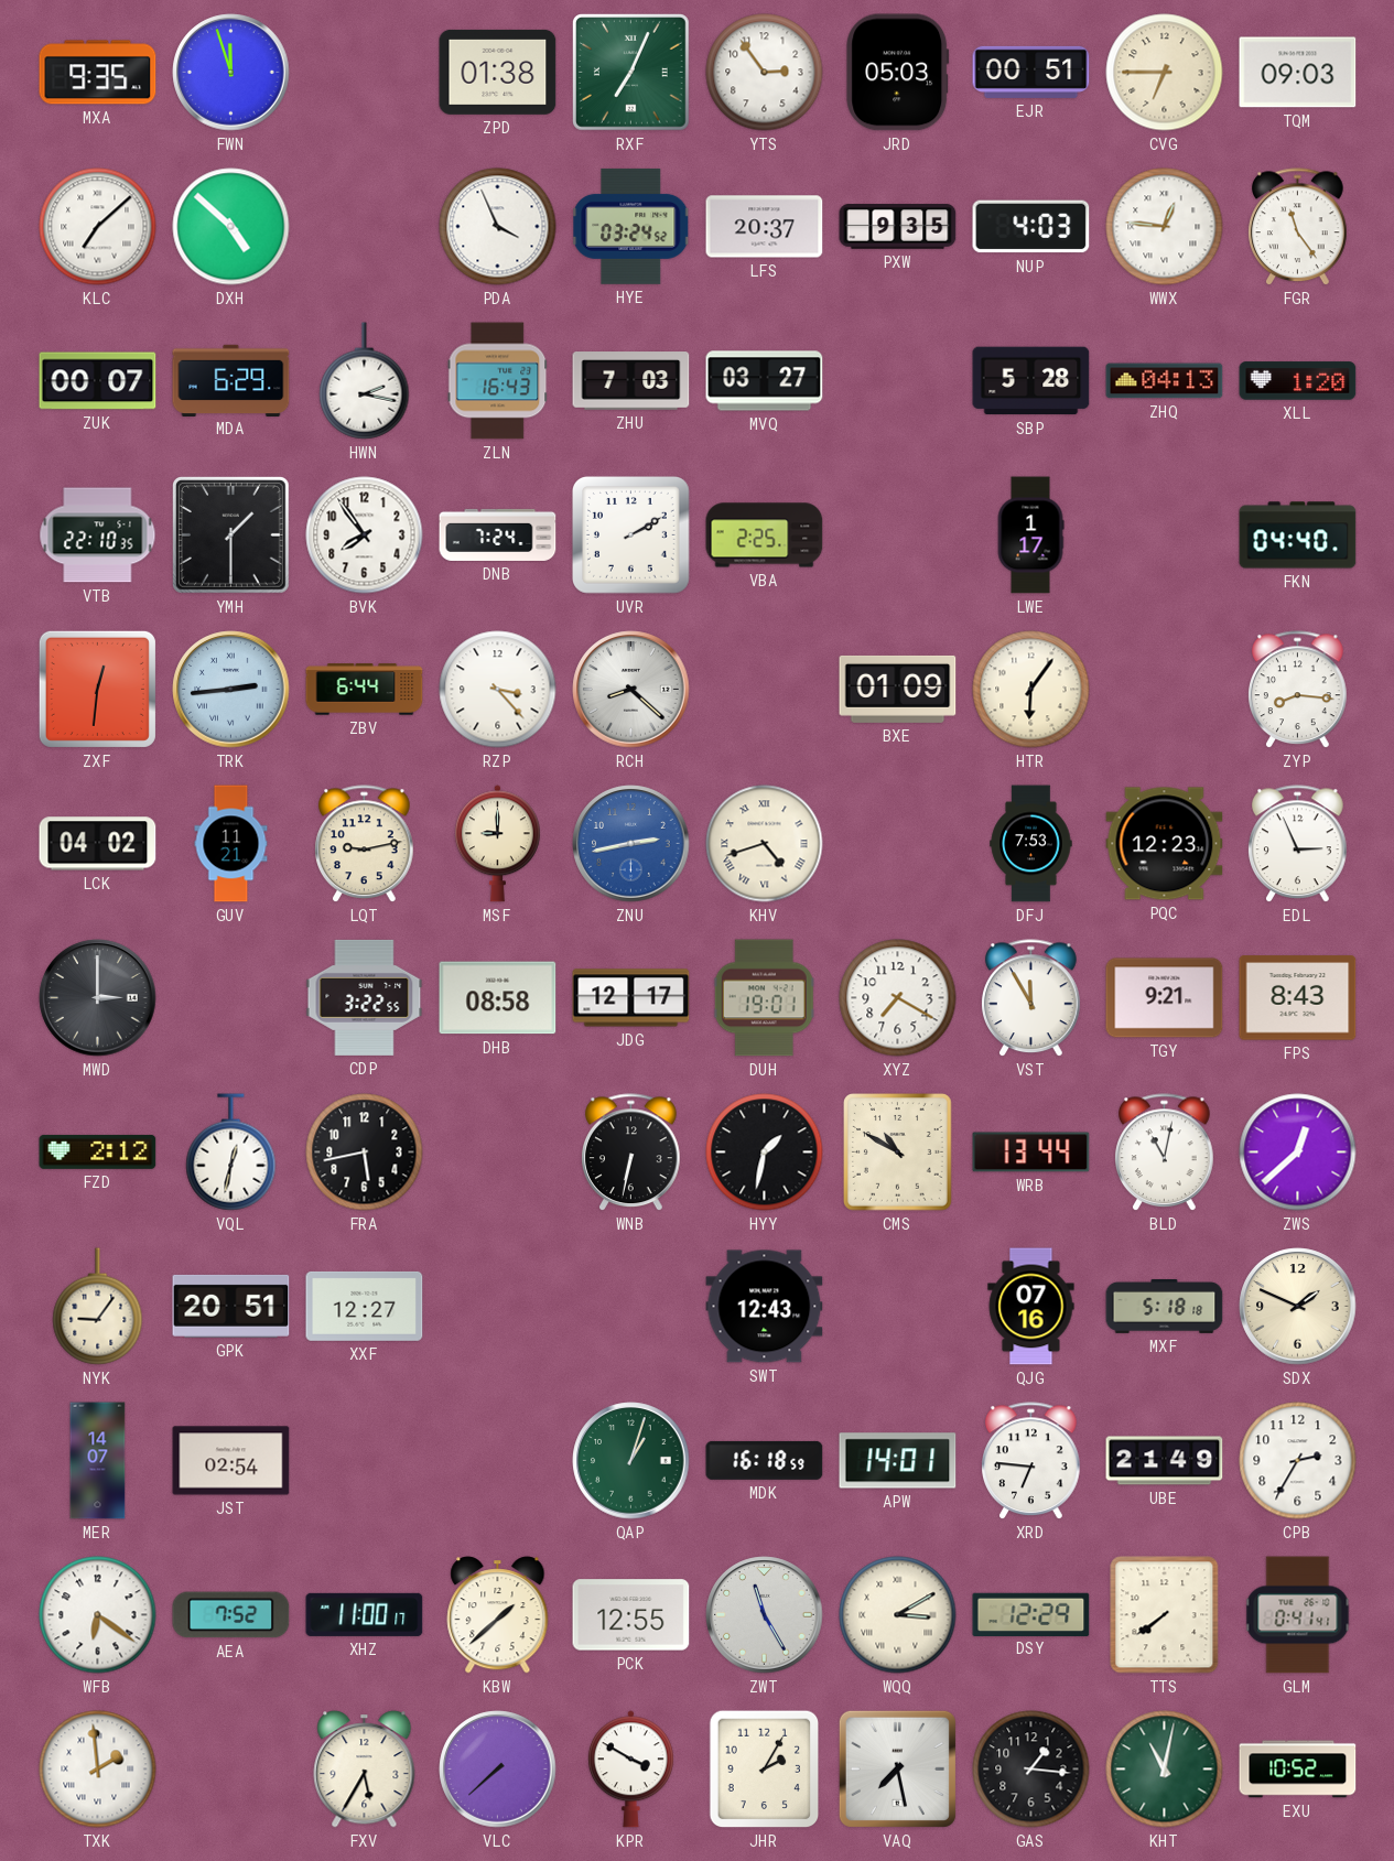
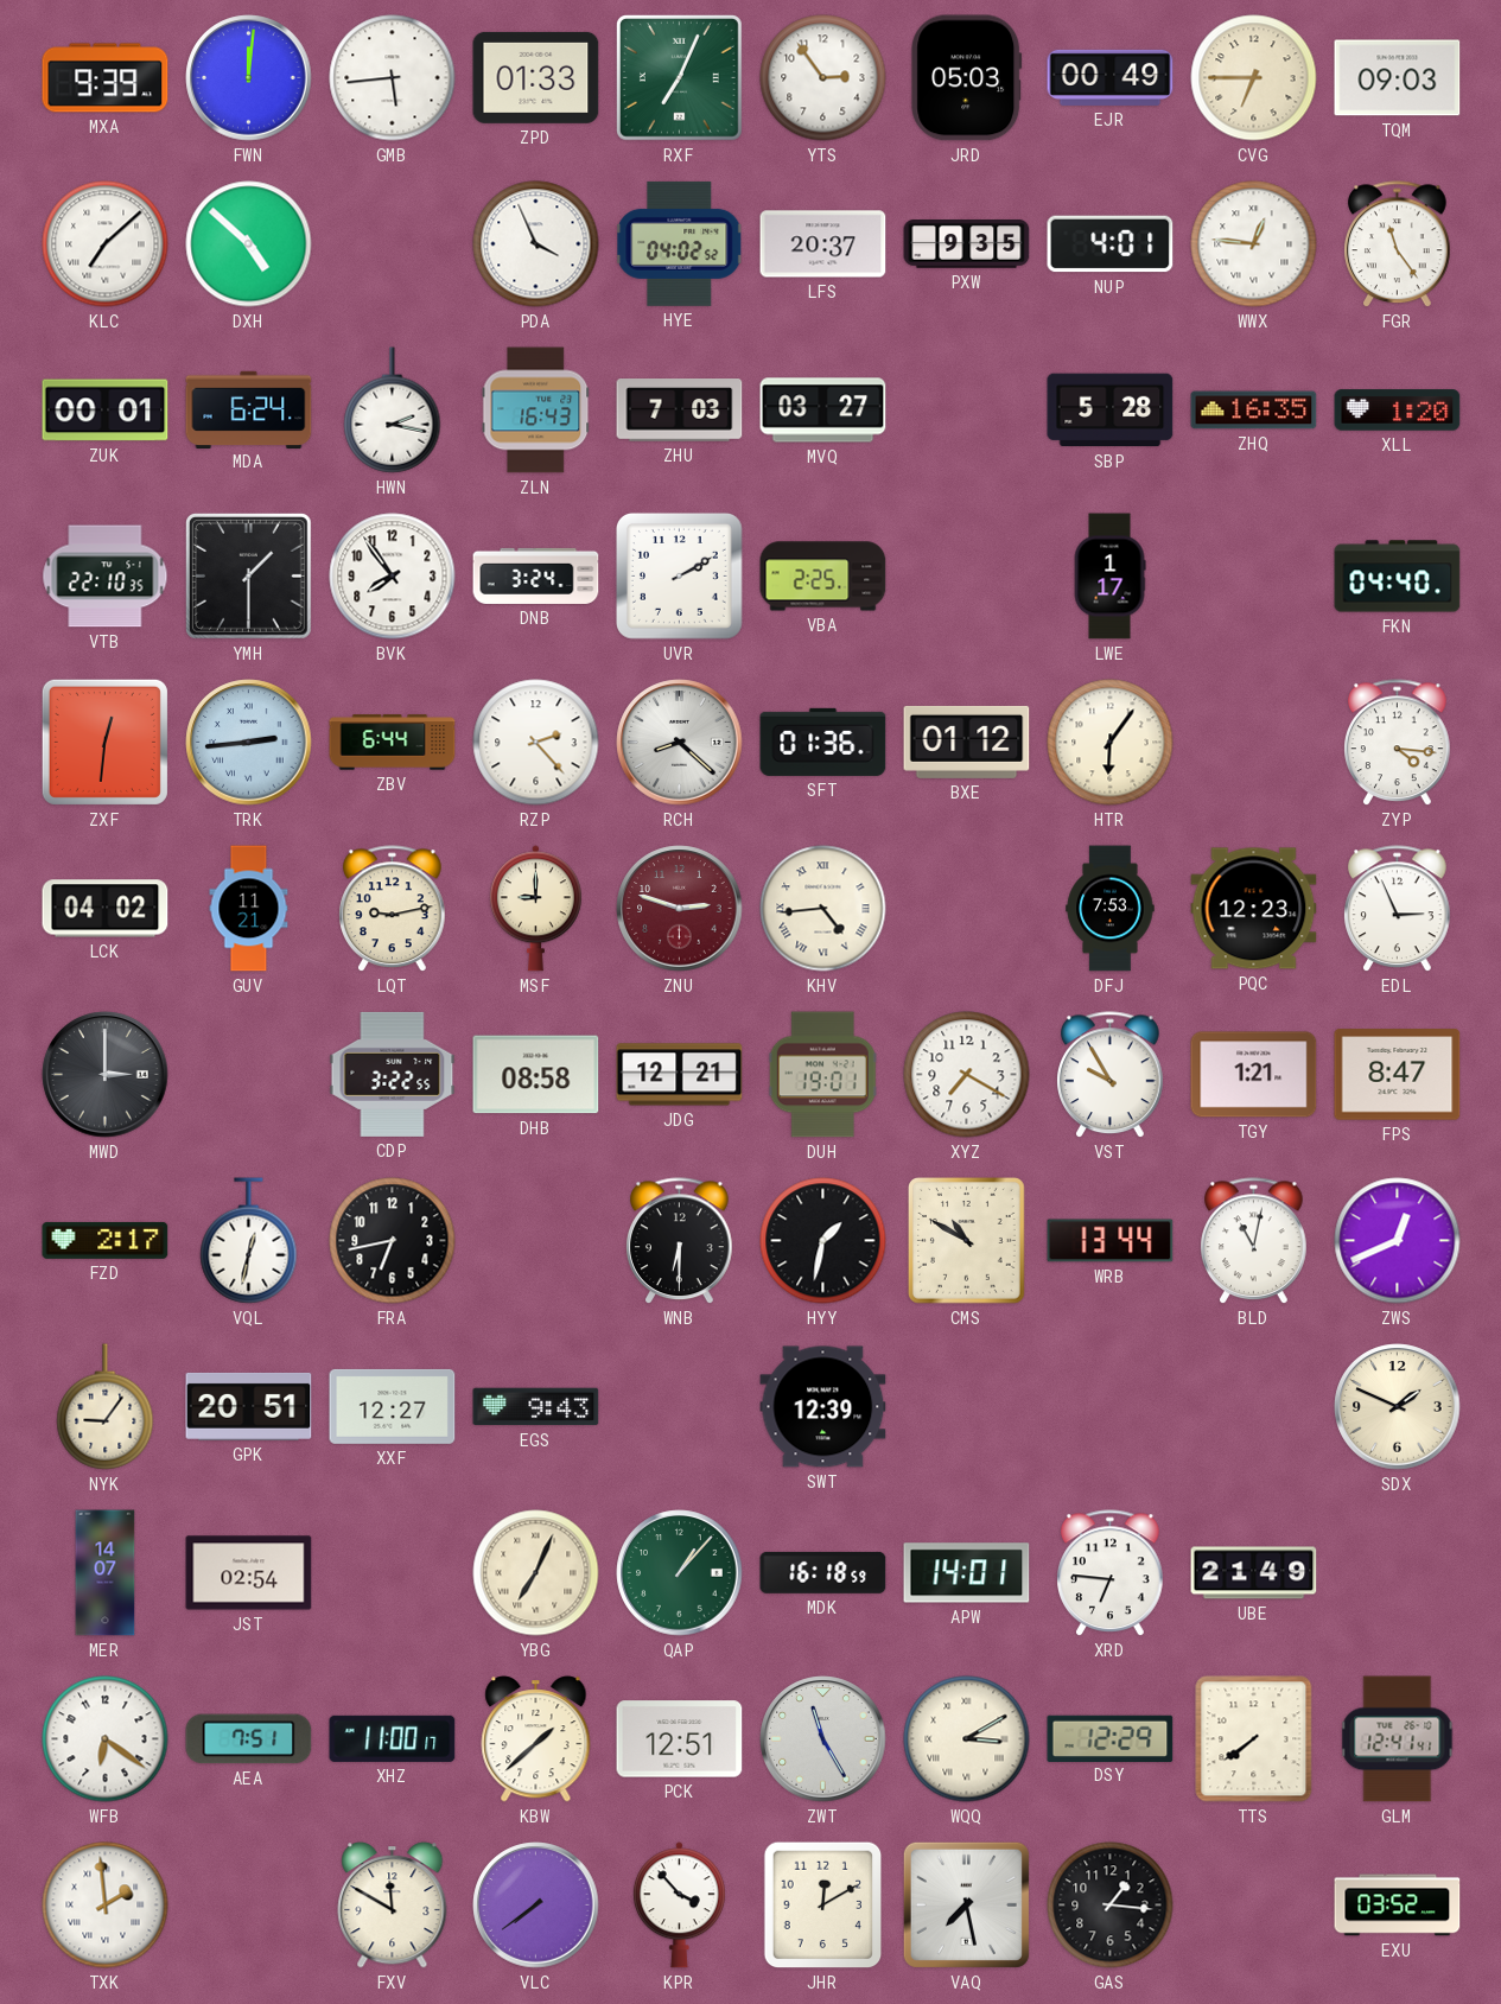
MXA: 9:35 -> 9:39 (106, 78)
FWN: 11:57 -> 12:01 (249, 78)
GMB: none -> 5:44 (393, 78)
ZPD: 01:38 -> 01:33 (536, 77)
EJR: 00:51 -> 00:49 (1111, 77)
HYE: 03:24 -> 04:02 (680, 243)
NUP: 4:03 -> 4:01 (1111, 244)
ZUK: 00:07 -> 00:01 (106, 411)
MDA: 6:29 -> 6:24 (249, 409)
ZHQ: 04:13 -> 16:35 (1254, 411)
DNB: 7:24 -> 3:24 (536, 575)
RZP: 3:23 -> 2:23 (536, 743)
SFT: none -> 01:36 (823, 742)
BXE: 01:09 -> 01:12 (967, 742)
ZYP: 8:16 -> 4:16 (1398, 743)
ZNU: 2:43 -> 2:48 (680, 909)
ZNU dial: blue -> burgundy (680, 909)
KHV: 4:42 -> 4:44 (823, 909)
JDG: 12:17 -> 12:21 (680, 1075)
VST: 11:55 -> 9:55 (1111, 1075)
TGY: 9:21 -> 1:21 (1254, 1075)
FPS: 8:43 -> 8:47 (1398, 1075)
FZD: 2:12 -> 2:17 (106, 1240)
FRA: 5:43 -> 6:43 (393, 1241)
WNB: 6:32 -> 6:30 (680, 1241)
ZWS: 12:38 -> 12:41 (1398, 1241)
EGS: none -> 9:43 (536, 1407)
SWT: 12:43 -> 12:39 (823, 1407)
QJG: 07:16 -> none (1031, 1307)
MXF: 5:18 -> none (1165, 1306)
YBG: none -> 7:04 (536, 1573)
QAP: 1:03 -> 1:07 (680, 1573)
CPB: 2:35 -> none (1298, 1461)
AEA: 7:52 -> 7:51 (249, 1739)
PCK: 12:55 -> 12:51 (680, 1739)
GLM: 0:41 -> 12:41 (1398, 1739)
FXV: 5:35 -> 11:50 (393, 1906)
VLC: 7:38 -> 7:39 (536, 1906)
KPR: 3:50 -> 3:53 (679, 1906)
JHR: 2:05 -> 12:10 (823, 1906)
KHT: 11:02 -> none (1165, 1770)
EXU: 10:52 -> 03:52 (1398, 1906)
